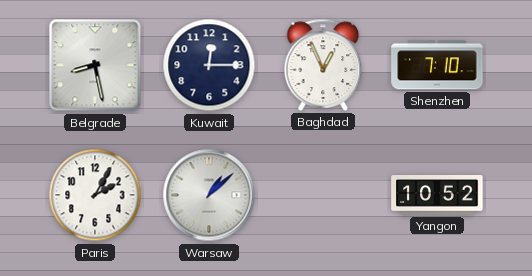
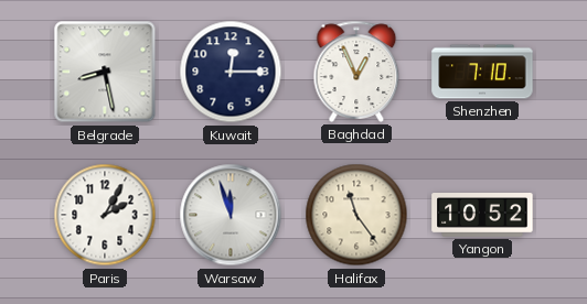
Warsaw: 1:08 -> 11:57 (231, 215)
Halifax: none -> 11:24 (356, 215)
